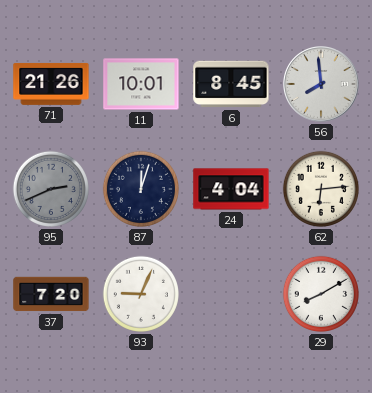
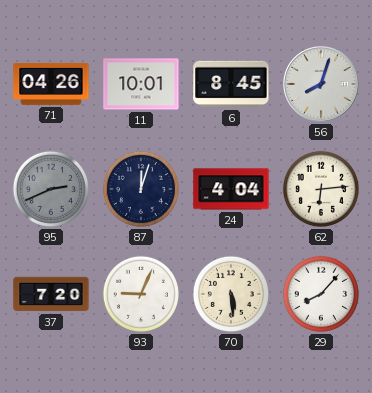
71: 21:26 -> 04:26 (51, 84)
56: 7:59 -> 8:03 (321, 84)
70: none -> 5:29 (231, 294)
29: 8:10 -> 8:07 (321, 294)
